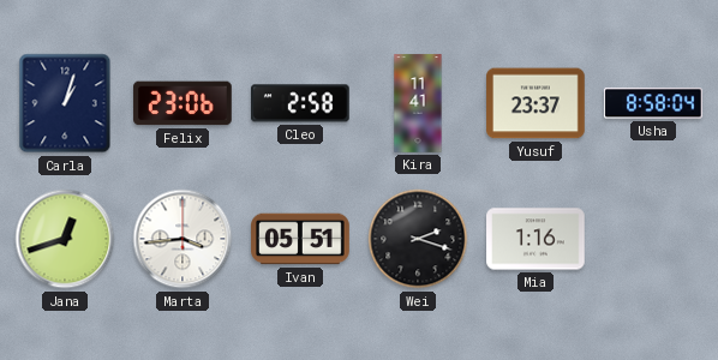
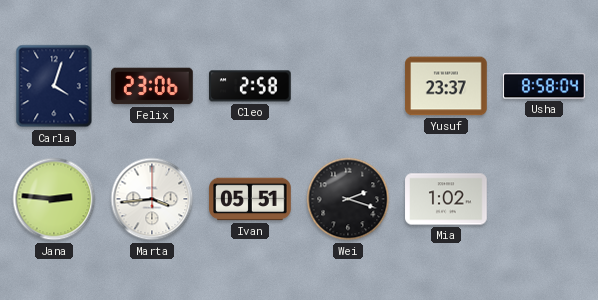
Carla: 1:03 -> 4:03 (54, 86)
Kira: 11:41 -> none (418, 103)
Jana: 12:42 -> 2:46 (54, 199)
Mia: 1:16 -> 1:02 (446, 199)
